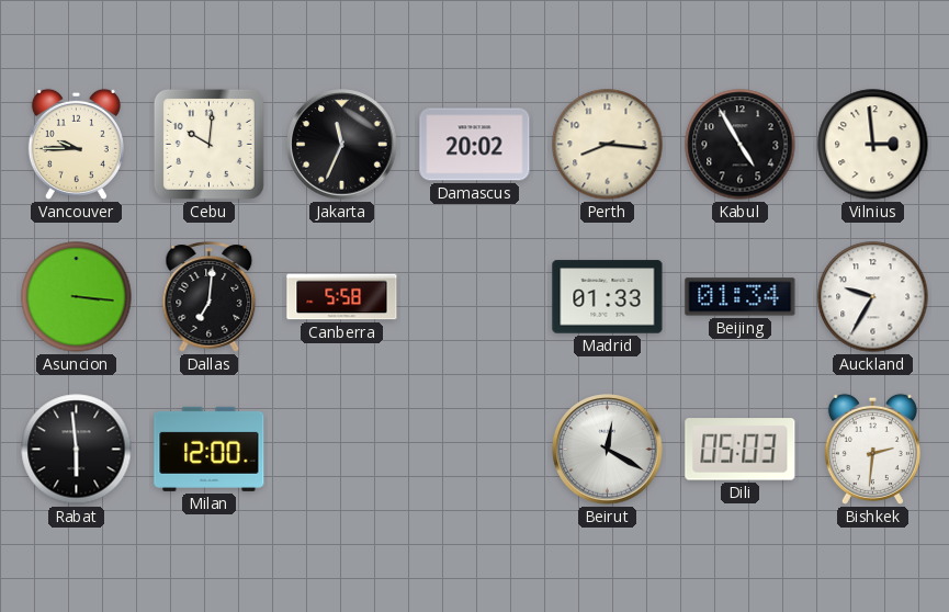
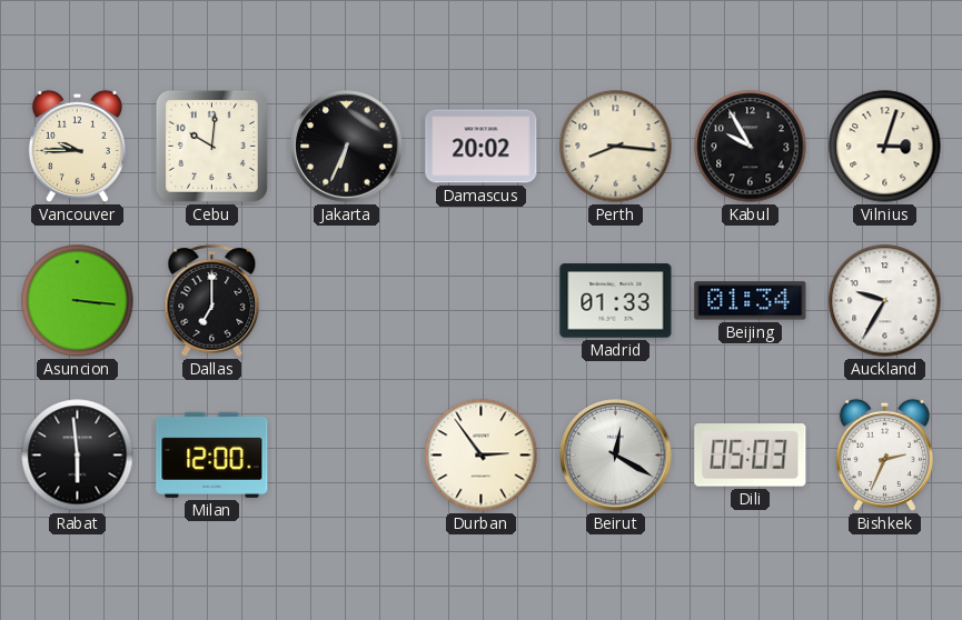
Jakarta: 11:34 -> 6:34 (347, 147)
Kabul: 4:55 -> 9:55 (751, 147)
Vilnius: 2:59 -> 3:03 (885, 147)
Dallas: 7:01 -> 7:00 (212, 301)
Canberra: 5:58 -> none (342, 297)
Durban: none -> 2:54 (482, 456)
Bishkek: 2:31 -> 2:34 (884, 454)
